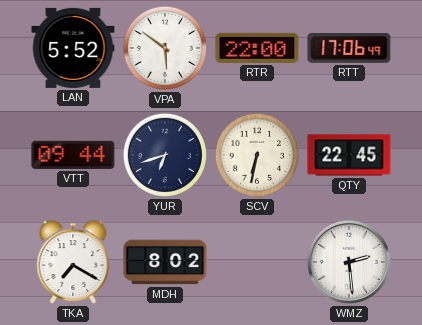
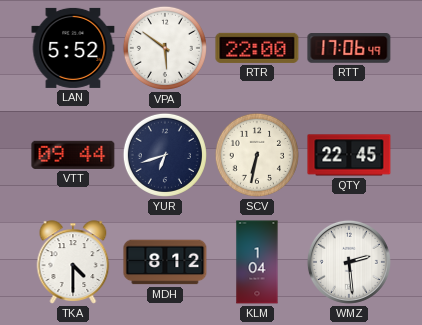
TKA: 7:20 -> 4:30 (73, 262)
MDH: 8:02 -> 8:12 (165, 262)
KLM: none -> 1:04 (257, 262)
